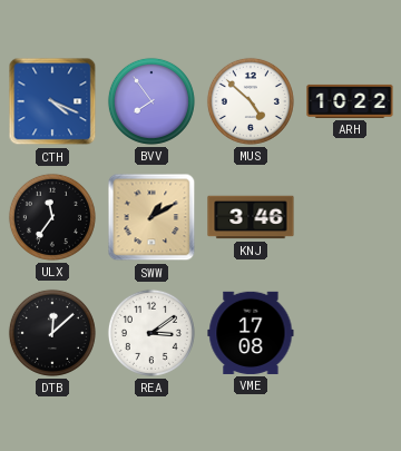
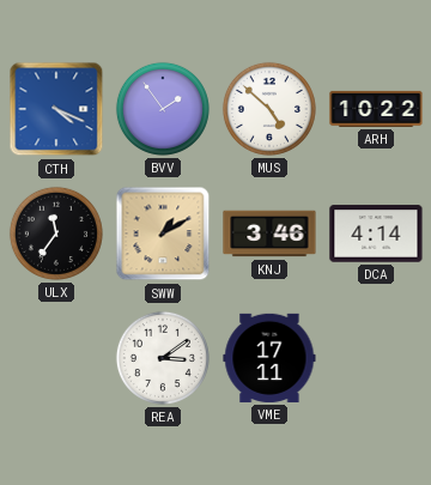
BVV: 7:54 -> 1:54 (163, 109)
DCA: none -> 4:14 (376, 234)
DTB: 12:08 -> none (52, 333)
VME: 17:08 -> 17:11 (269, 358)
